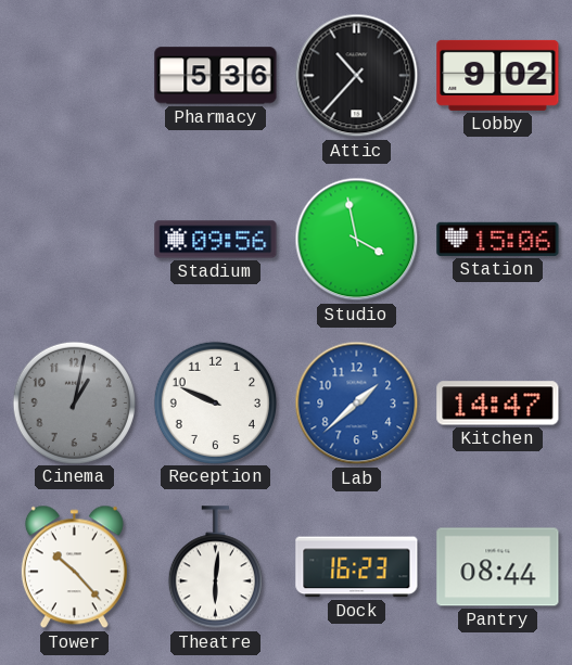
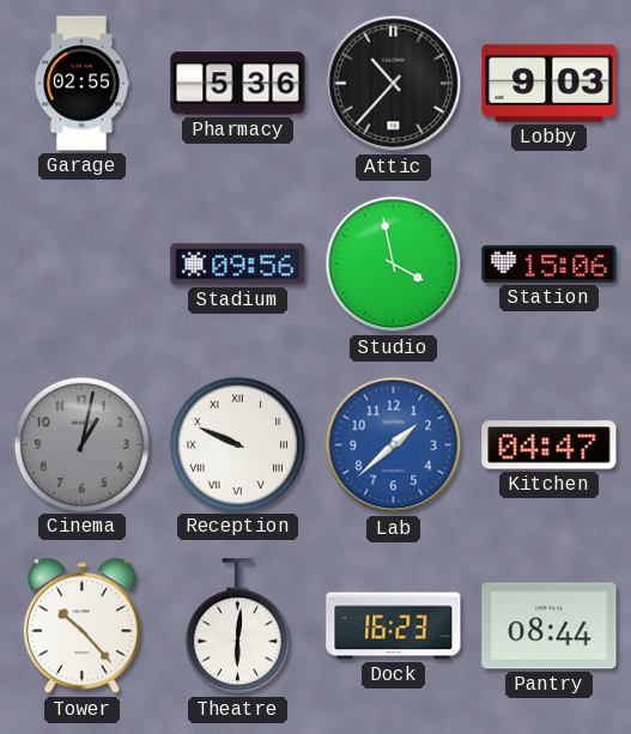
Garage: none -> 02:55 (81, 84)
Lobby: 9:02 -> 9:03 (550, 83)
Reception numerals: Arabic -> Roman (237, 444)
Kitchen: 14:47 -> 04:47 (550, 445)
